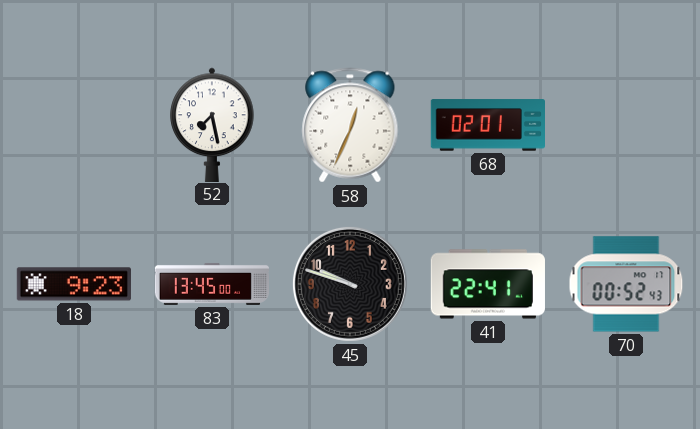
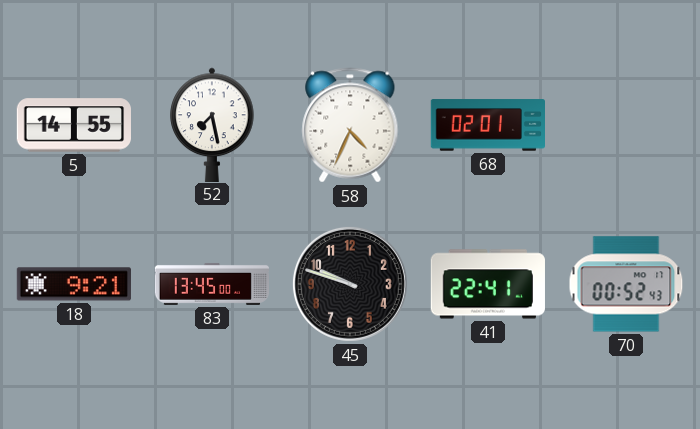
5: none -> 14:55 (73, 125)
58: 12:34 -> 4:34 (350, 125)
18: 9:23 -> 9:21 (74, 284)
